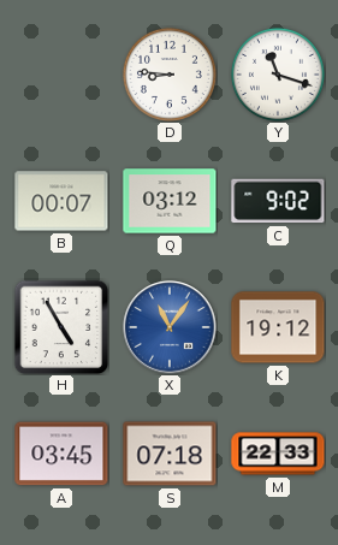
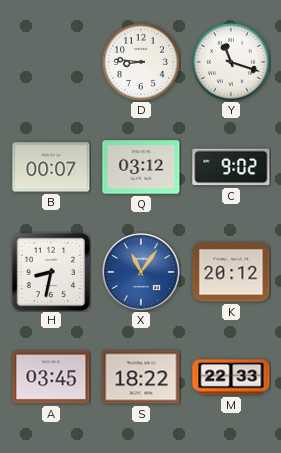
H: 4:55 -> 8:32 (51, 272)
K: 19:12 -> 20:12 (231, 272)
S: 07:18 -> 18:22 (141, 377)
